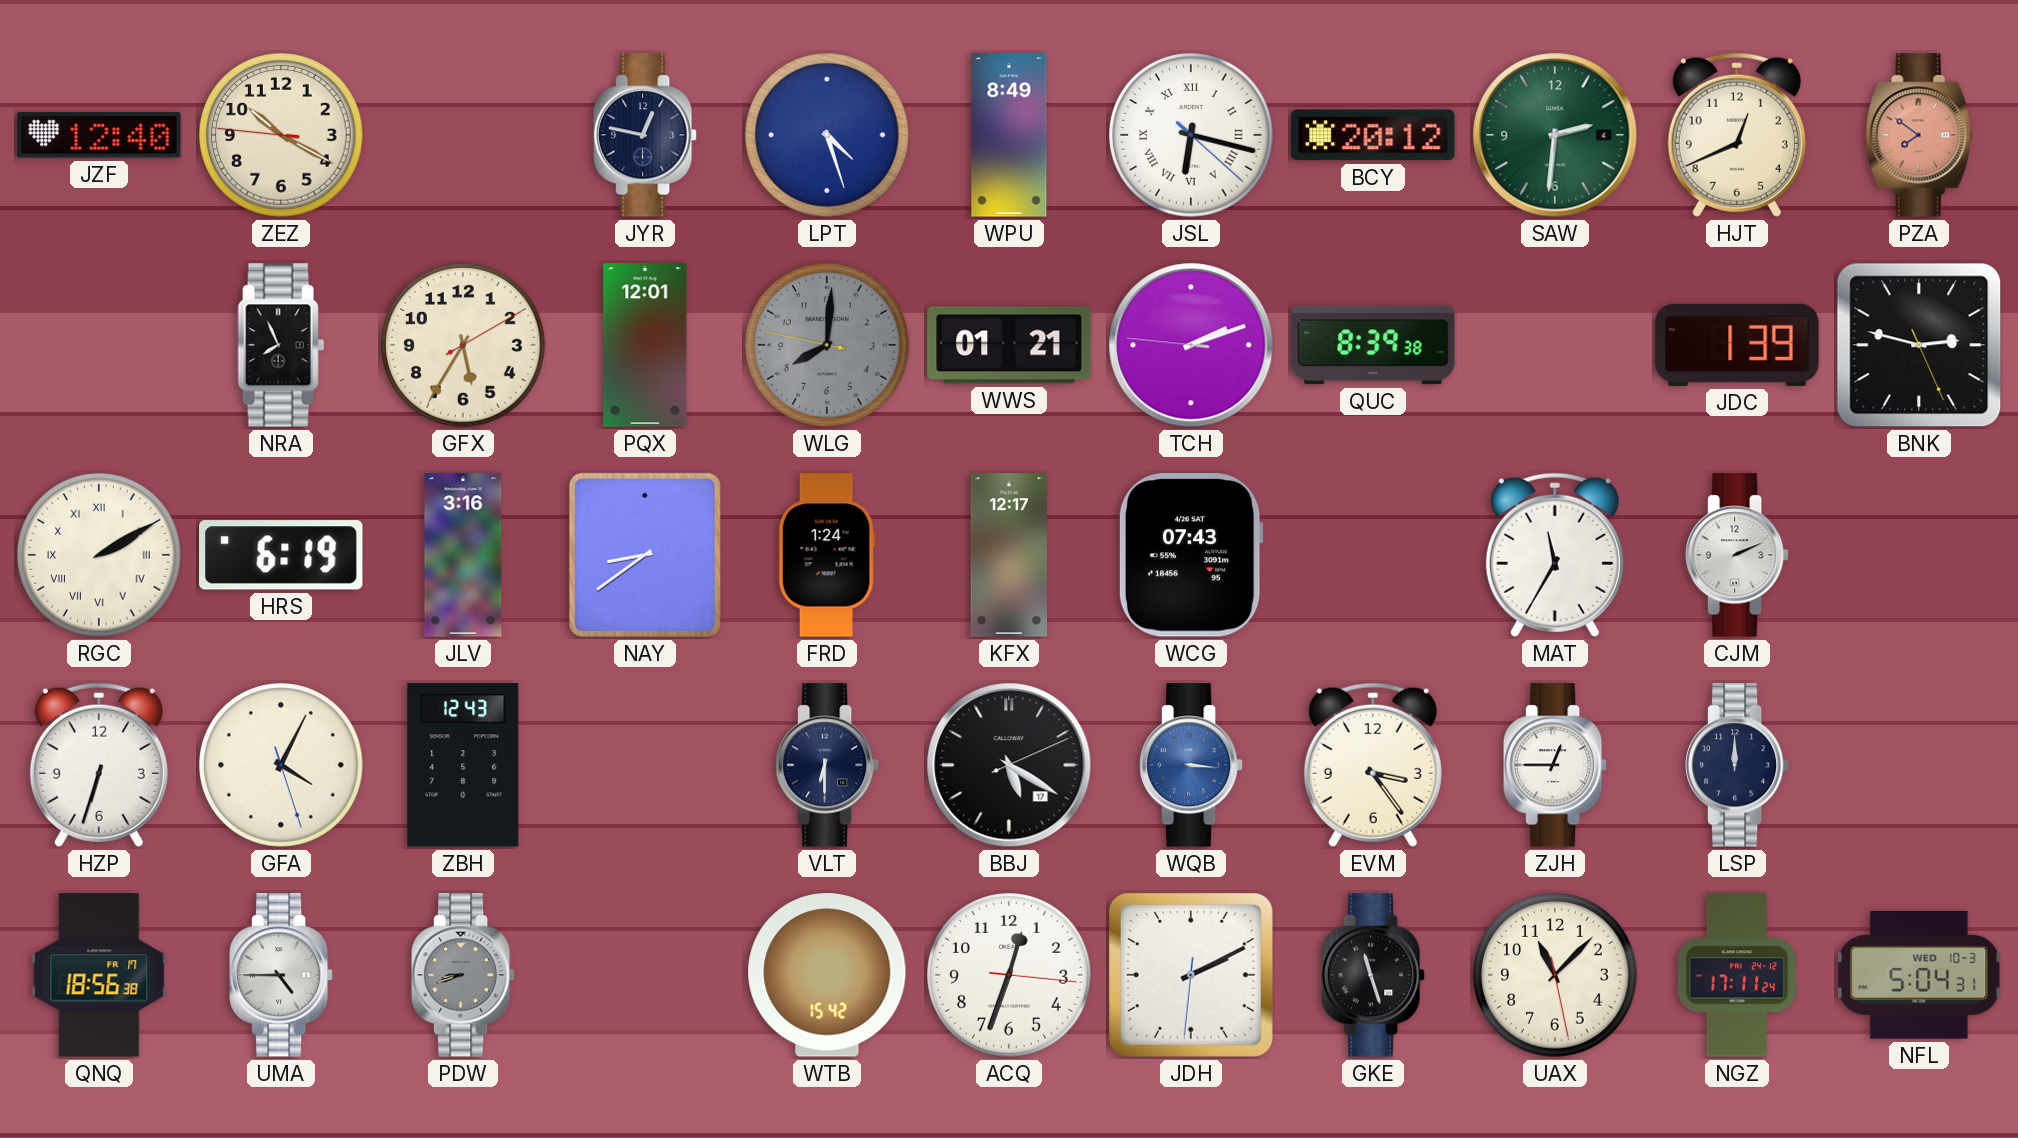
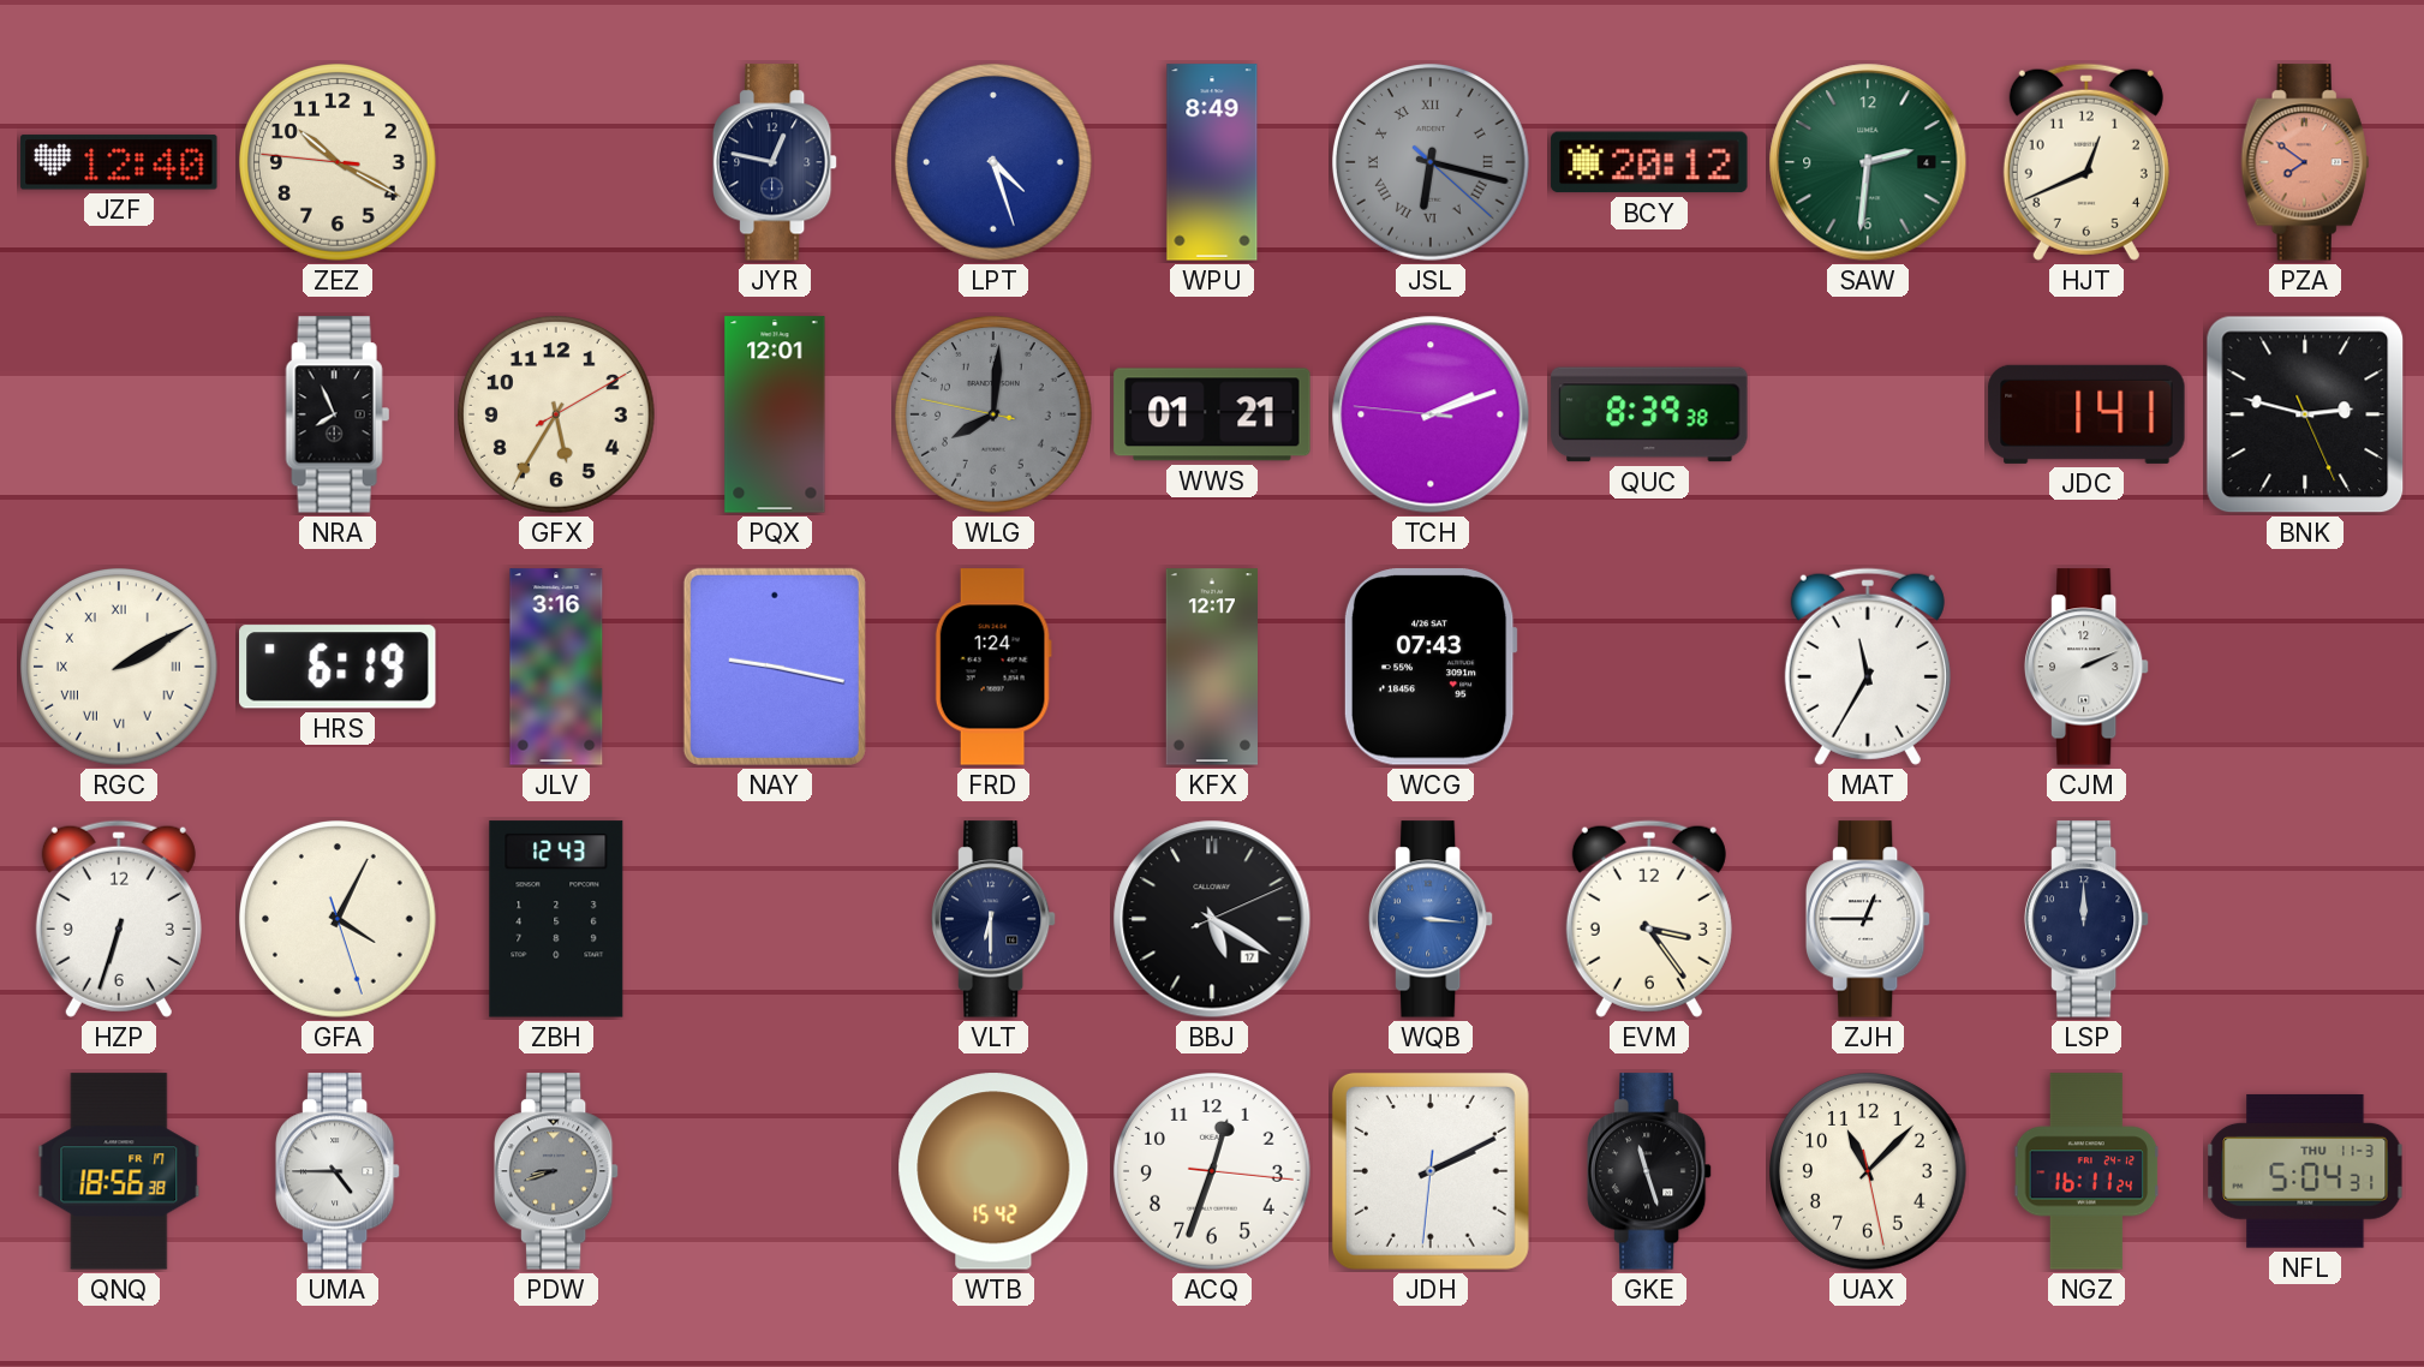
JSL dial: white -> grey (1432, 163)
JDC: 1:39 -> 1:41 (2086, 414)
NAY: 8:39 -> 9:17 (775, 667)
NGZ: 17:11 -> 16:11 (2086, 1171)
NFL date: WED 10-3 -> THU 11-3 (2305, 1171)
